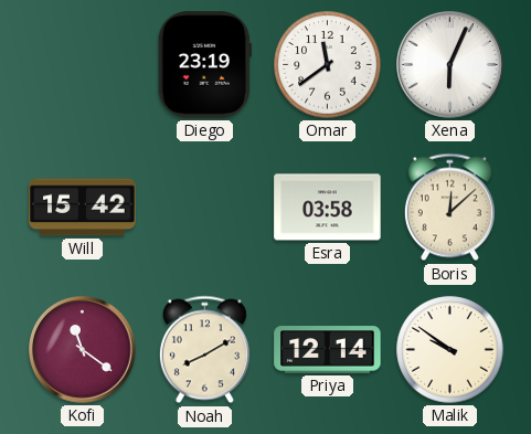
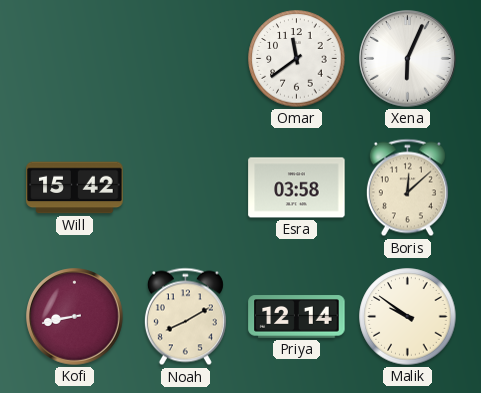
Diego: 23:19 -> none (204, 65)
Kofi: 11:21 -> 8:43 (75, 317)
